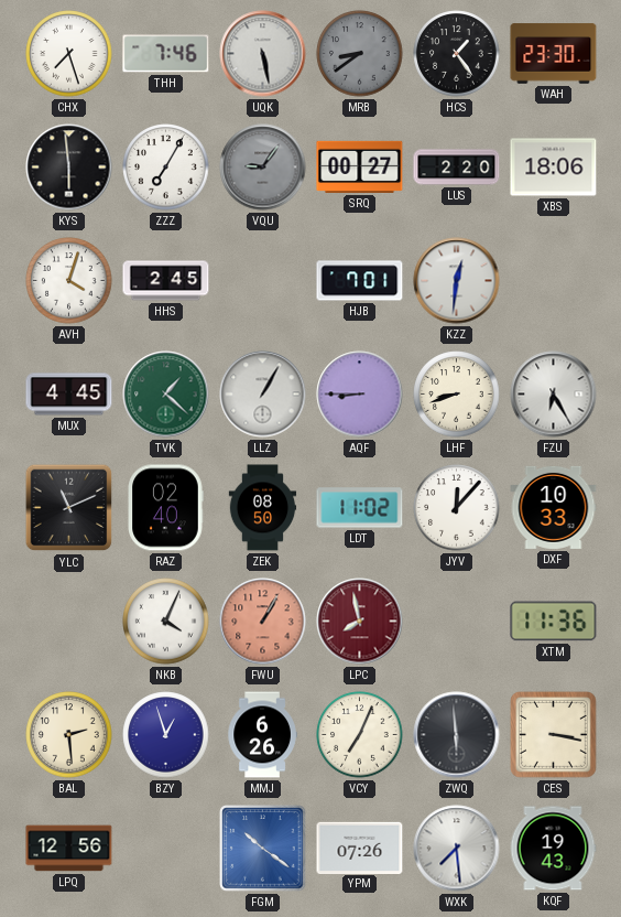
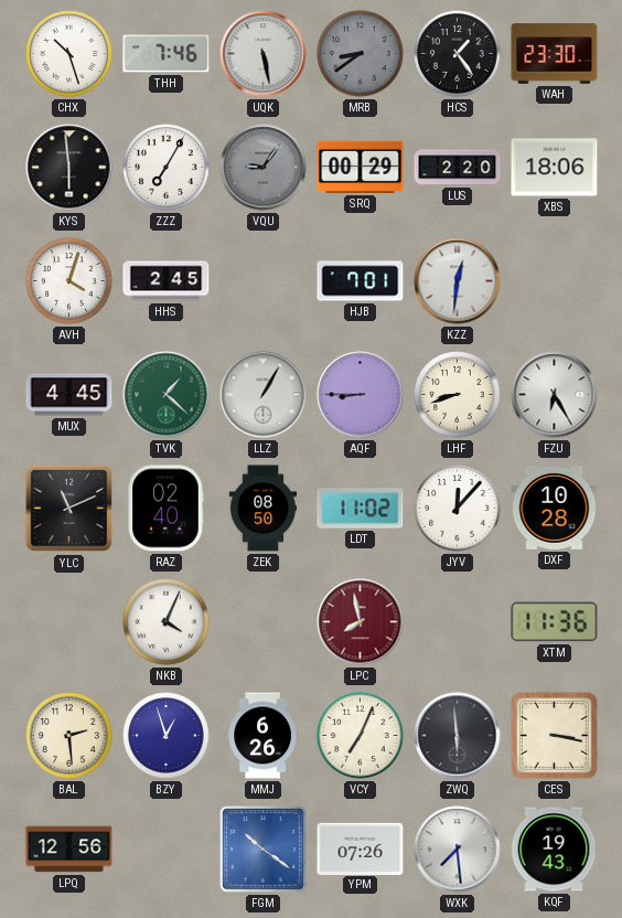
CHX: 7:27 -> 10:27 (69, 54)
SRQ: 00:27 -> 00:29 (361, 167)
DXF: 10:33 -> 10:28 (555, 508)
FWU: 1:05 -> none (263, 622)
